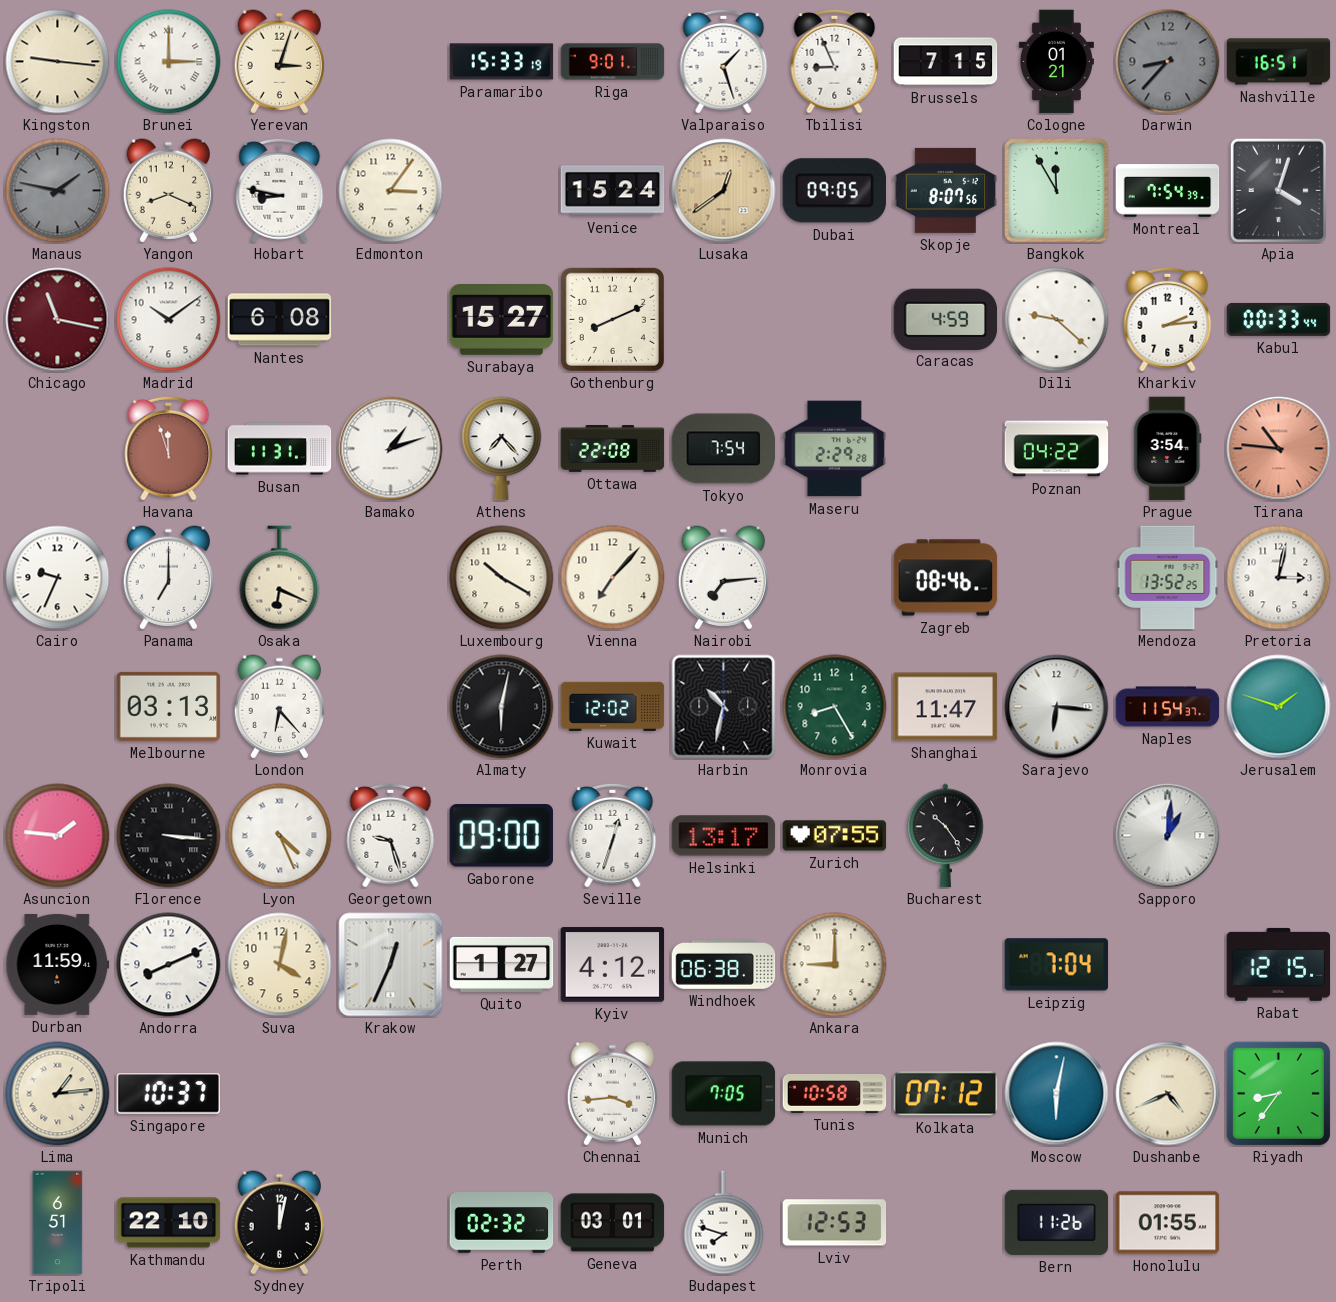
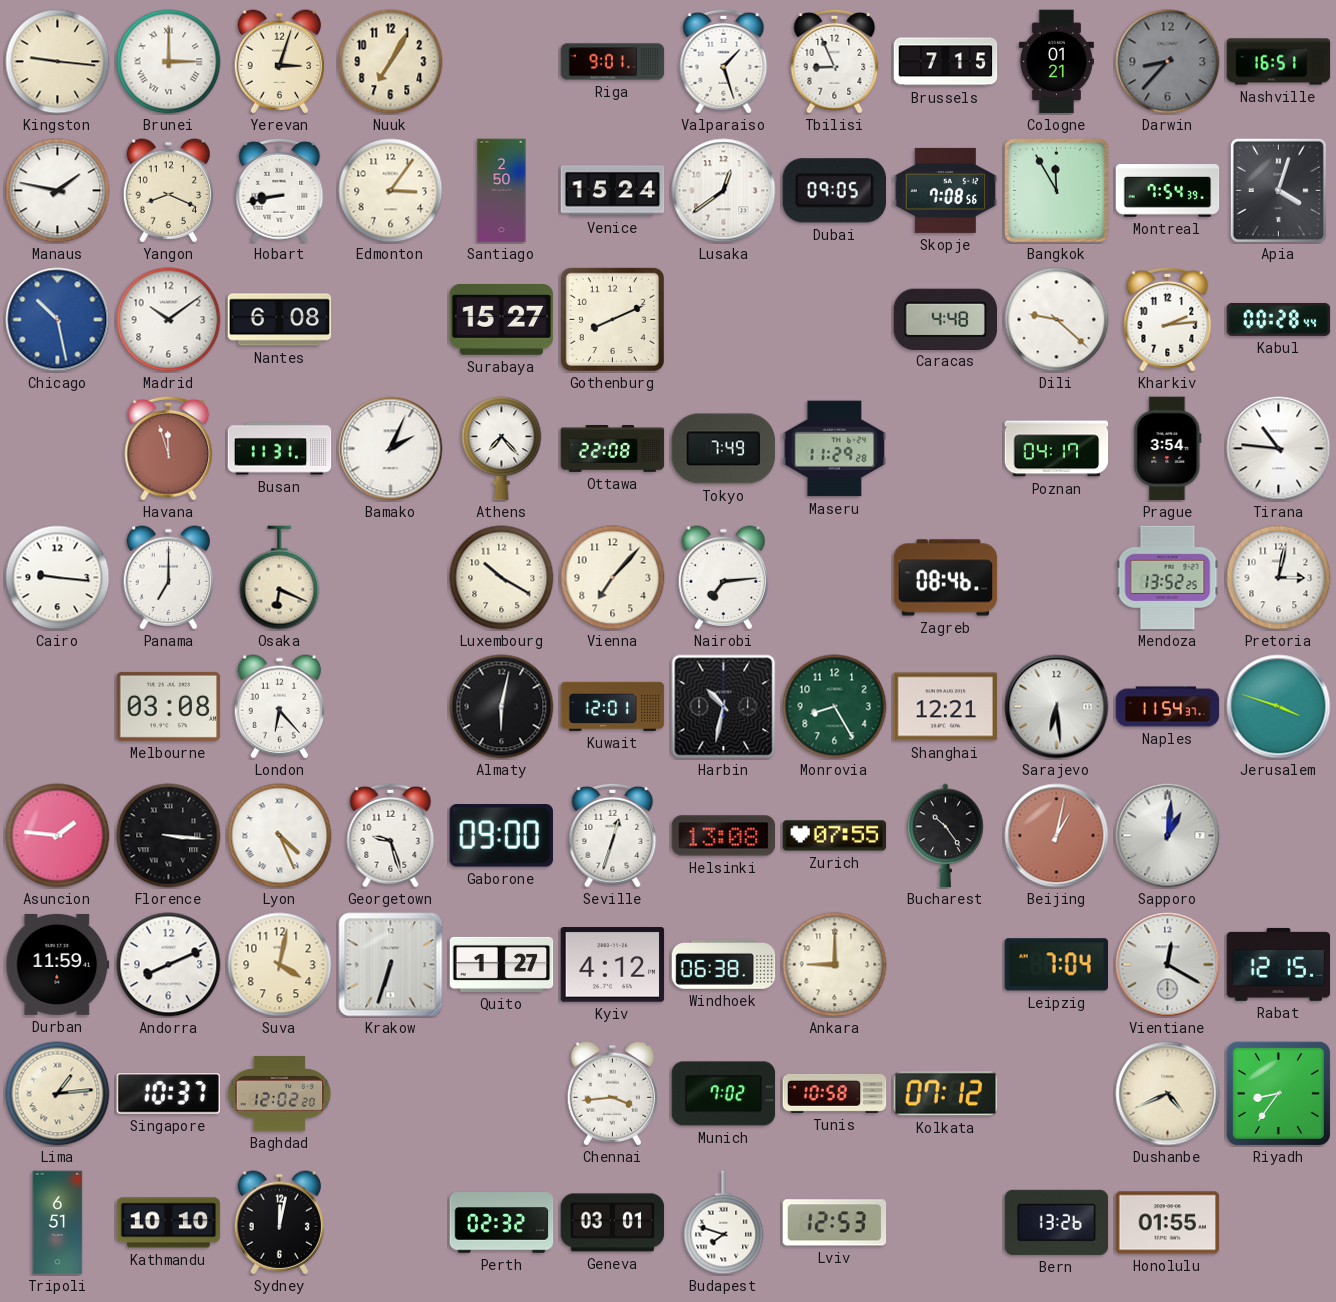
Nuuk: none -> 7:05 (391, 62)
Paramaribo: 15:33 -> none (502, 62)
Manaus dial: grey -> white (58, 191)
Hobart: 8:47 -> 8:43 (280, 190)
Santiago: none -> 2:50 (502, 191)
Lusaka dial: champagne -> white (724, 191)
Skopje: 8:07 -> 7:08 (946, 190)
Chicago: 11:17 -> 10:28 (58, 320)
Chicago dial: burgundy -> blue (58, 320)
Caracas: 4:59 -> 4:48 (946, 319)
Kabul: 00:33 -> 00:28 (1279, 319)
Bamako: 1:12 -> 2:04 (391, 449)
Tokyo: 7:54 -> 7:49 (724, 449)
Maseru: 2:29 -> 11:29 (835, 449)
Poznan: 04:22 -> 04:17 (1057, 449)
Tirana dial: salmon -> white (1279, 449)
Cairo: 9:34 -> 9:16 (58, 578)
Melbourne: 03:13 -> 03:08 (169, 706)
Kuwait: 12:02 -> 12:01 (613, 706)
Shanghai: 11:47 -> 12:21 (946, 707)
Sarajevo: 6:16 -> 6:29 (1057, 707)
Jerusalem: 1:48 -> 3:48 (1279, 707)
Helsinki: 13:17 -> 13:08 (724, 836)
Beijing: none -> 1:02 (1057, 836)
Krakow: 12:34 -> 6:33 (391, 965)
Vientiane: none -> 12:20 (1168, 965)
Baghdad: none -> 12:02 (279, 1094)
Munich: 7:05 -> 7:02 (724, 1094)
Moscow: 6:02 -> none (1057, 1094)
Kathmandu: 22:10 -> 10:10 (169, 1223)
Bern: 11:26 -> 13:26 (1057, 1222)
